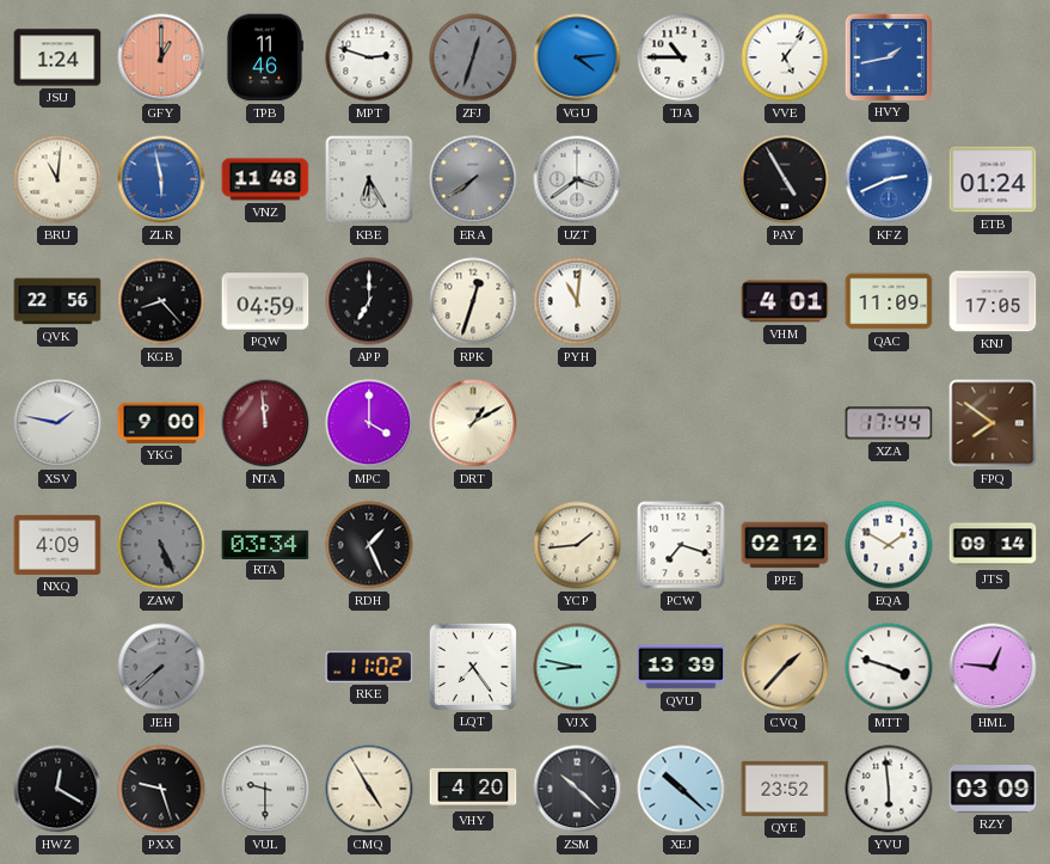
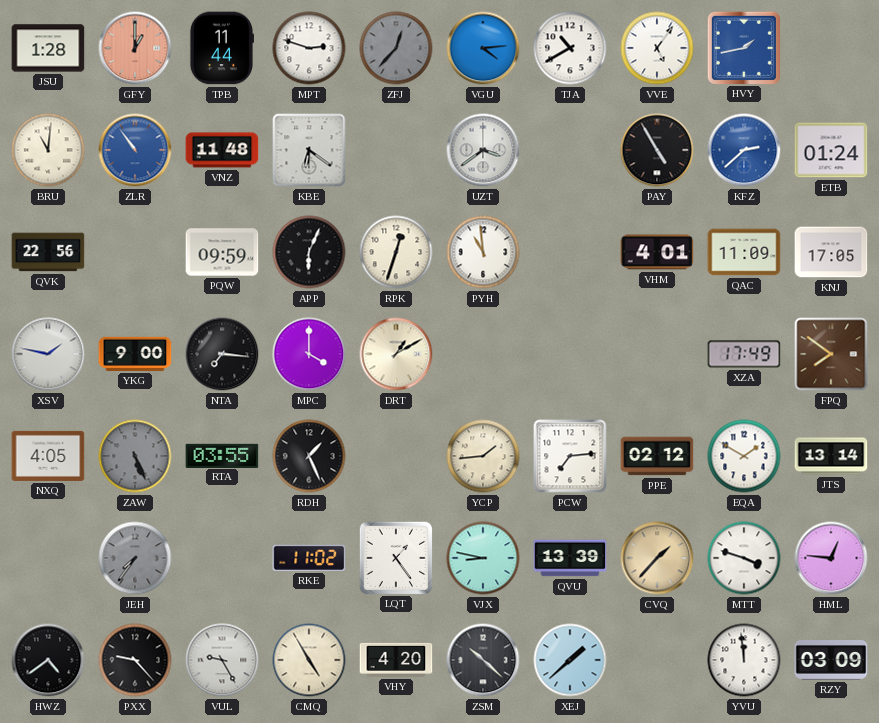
JSU: 1:24 -> 1:28 (48, 48)
TPB: 11:46 -> 11:44 (221, 48)
ZFJ: 12:33 -> 12:37 (396, 48)
TJA: 10:45 -> 10:40 (570, 48)
ZLR: 5:58 -> 10:54 (135, 150)
KBE: 6:25 -> 6:21 (309, 150)
ERA: 7:39 -> none (473, 179)
KFZ: 2:41 -> 2:38 (744, 150)
KGB: 8:23 -> none (161, 301)
PQW: 04:59 -> 09:59 (222, 252)
APP: 7:00 -> 6:04 (309, 252)
PYH: 11:01 -> 10:59 (483, 252)
NTA: 11:59 -> 7:16 (222, 354)
NTA dial: burgundy -> black (222, 354)
XZA: 17:44 -> 17:49 (744, 354)
NXQ: 4:09 -> 4:05 (48, 456)
RTA: 03:34 -> 03:55 (222, 455)
PCW: 7:18 -> 7:14 (570, 456)
JTS: 09:14 -> 13:14 (831, 456)
JEH: 7:38 -> 7:36 (135, 558)
LQT: 7:24 -> 1:24 (395, 557)
HWZ: 12:20 -> 4:39 (48, 660)
PXX: 9:27 -> 9:23 (135, 660)
VUL: 9:30 -> 9:25 (222, 660)
XEJ: 10:22 -> 1:38 (570, 660)
QYE: 23:52 -> none (785, 789)
YVU: 5:59 -> 11:59 (744, 660)
